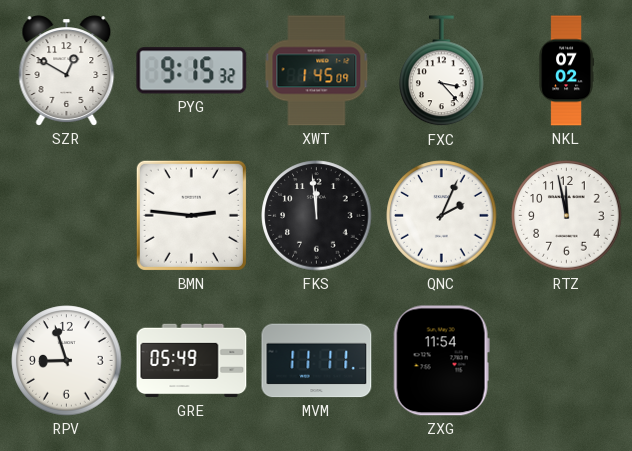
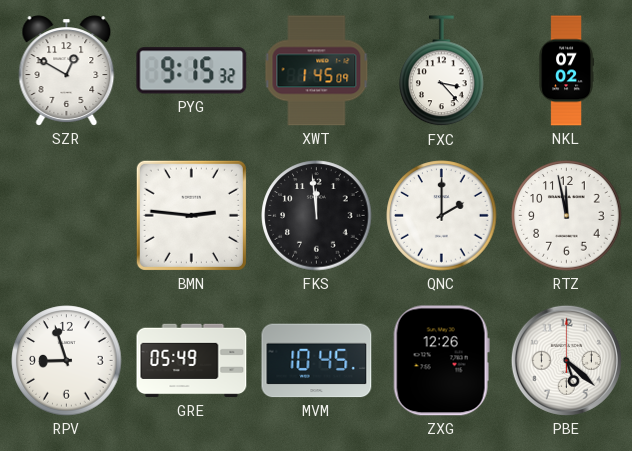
QNC: 2:04 -> 2:00 (442, 216)
MVM: 11:11 -> 10:45 (317, 361)
ZXG: 11:54 -> 12:26 (441, 361)
PBE: none -> 5:22 (566, 360)
